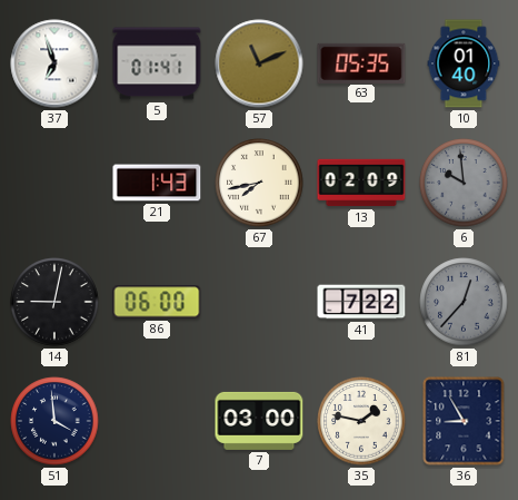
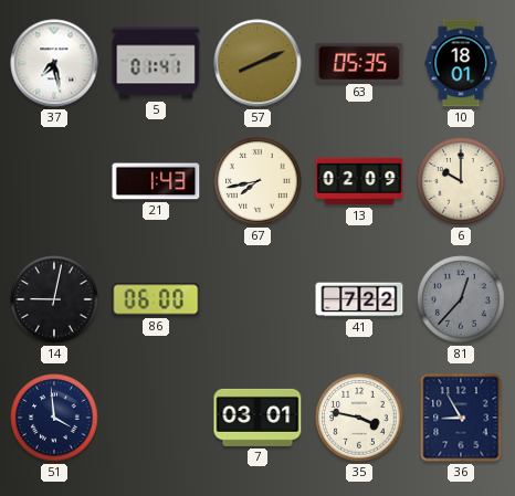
37: 6:57 -> 7:28 (54, 63)
57: 11:11 -> 8:11 (257, 63)
10: 01:40 -> 18:01 (461, 63)
6: 9:59 -> 10:00 (461, 181)
6 dial: grey -> cream (461, 181)
7: 03:00 -> 03:01 (257, 418)
35: 1:47 -> 3:47 (359, 418)
